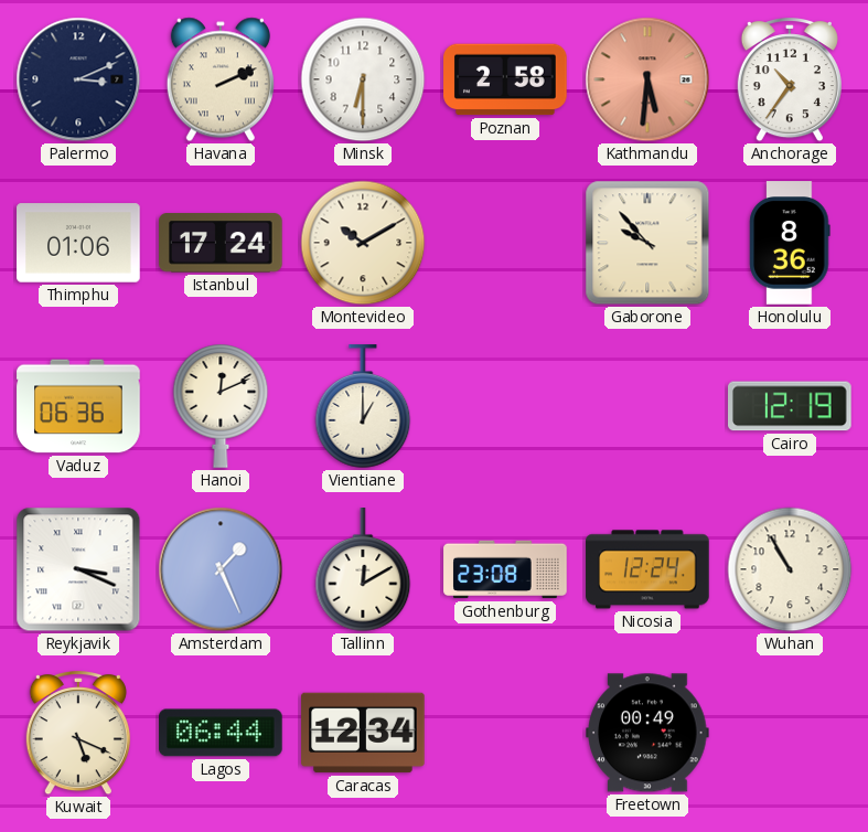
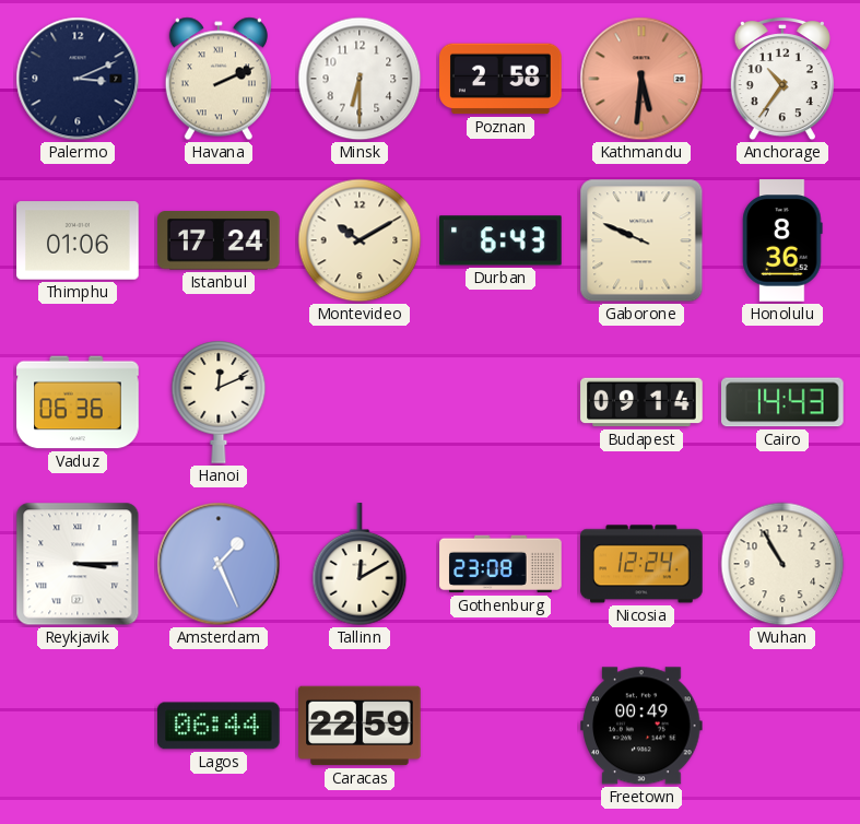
Durban: none -> 6:43 (500, 240)
Gaborone: 9:53 -> 9:49 (641, 240)
Vientiane: 1:00 -> none (363, 407)
Budapest: none -> 09:14 (641, 402)
Cairo: 12:19 -> 14:43 (784, 402)
Reykjavik: 3:19 -> 3:15 (78, 564)
Kuwait: 5:19 -> none (78, 734)
Caracas: 12:34 -> 22:59 (360, 726)
